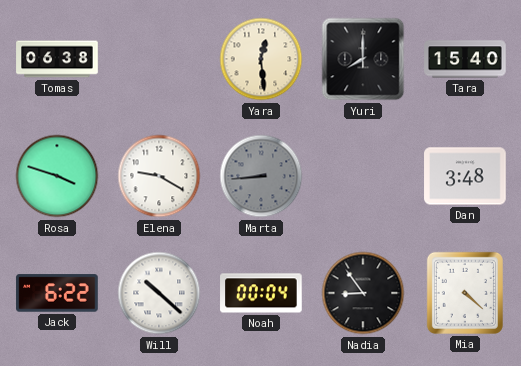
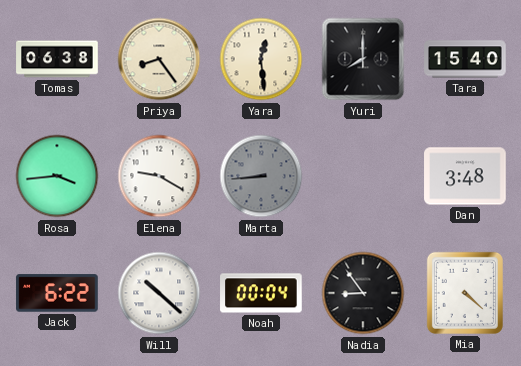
Priya: none -> 8:24 (159, 59)
Rosa: 3:48 -> 3:44 (57, 176)
